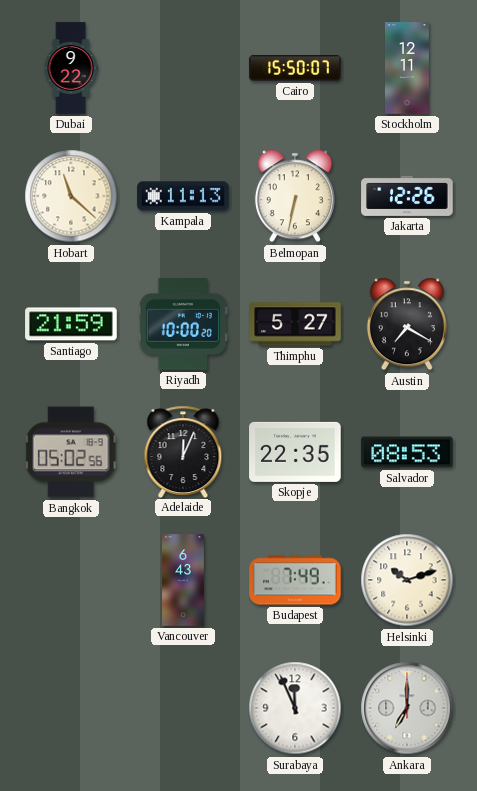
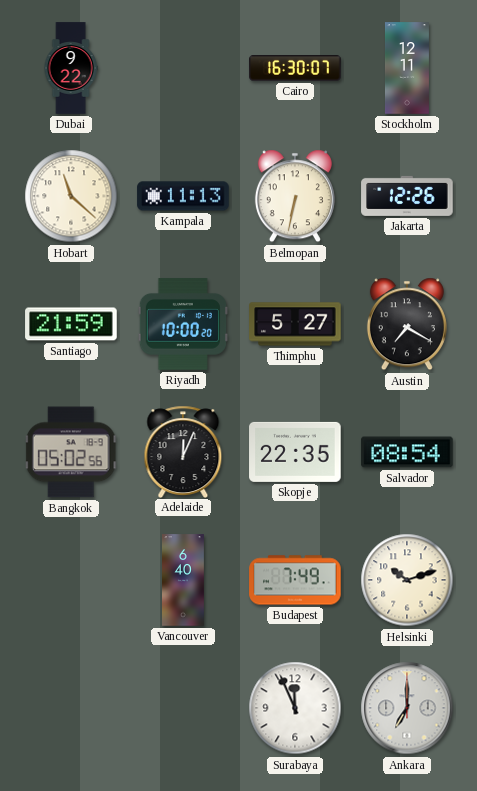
Cairo: 15:50 -> 16:30 (295, 68)
Salvador: 08:53 -> 08:54 (407, 452)
Vancouver: 6:43 -> 6:40 (184, 580)
